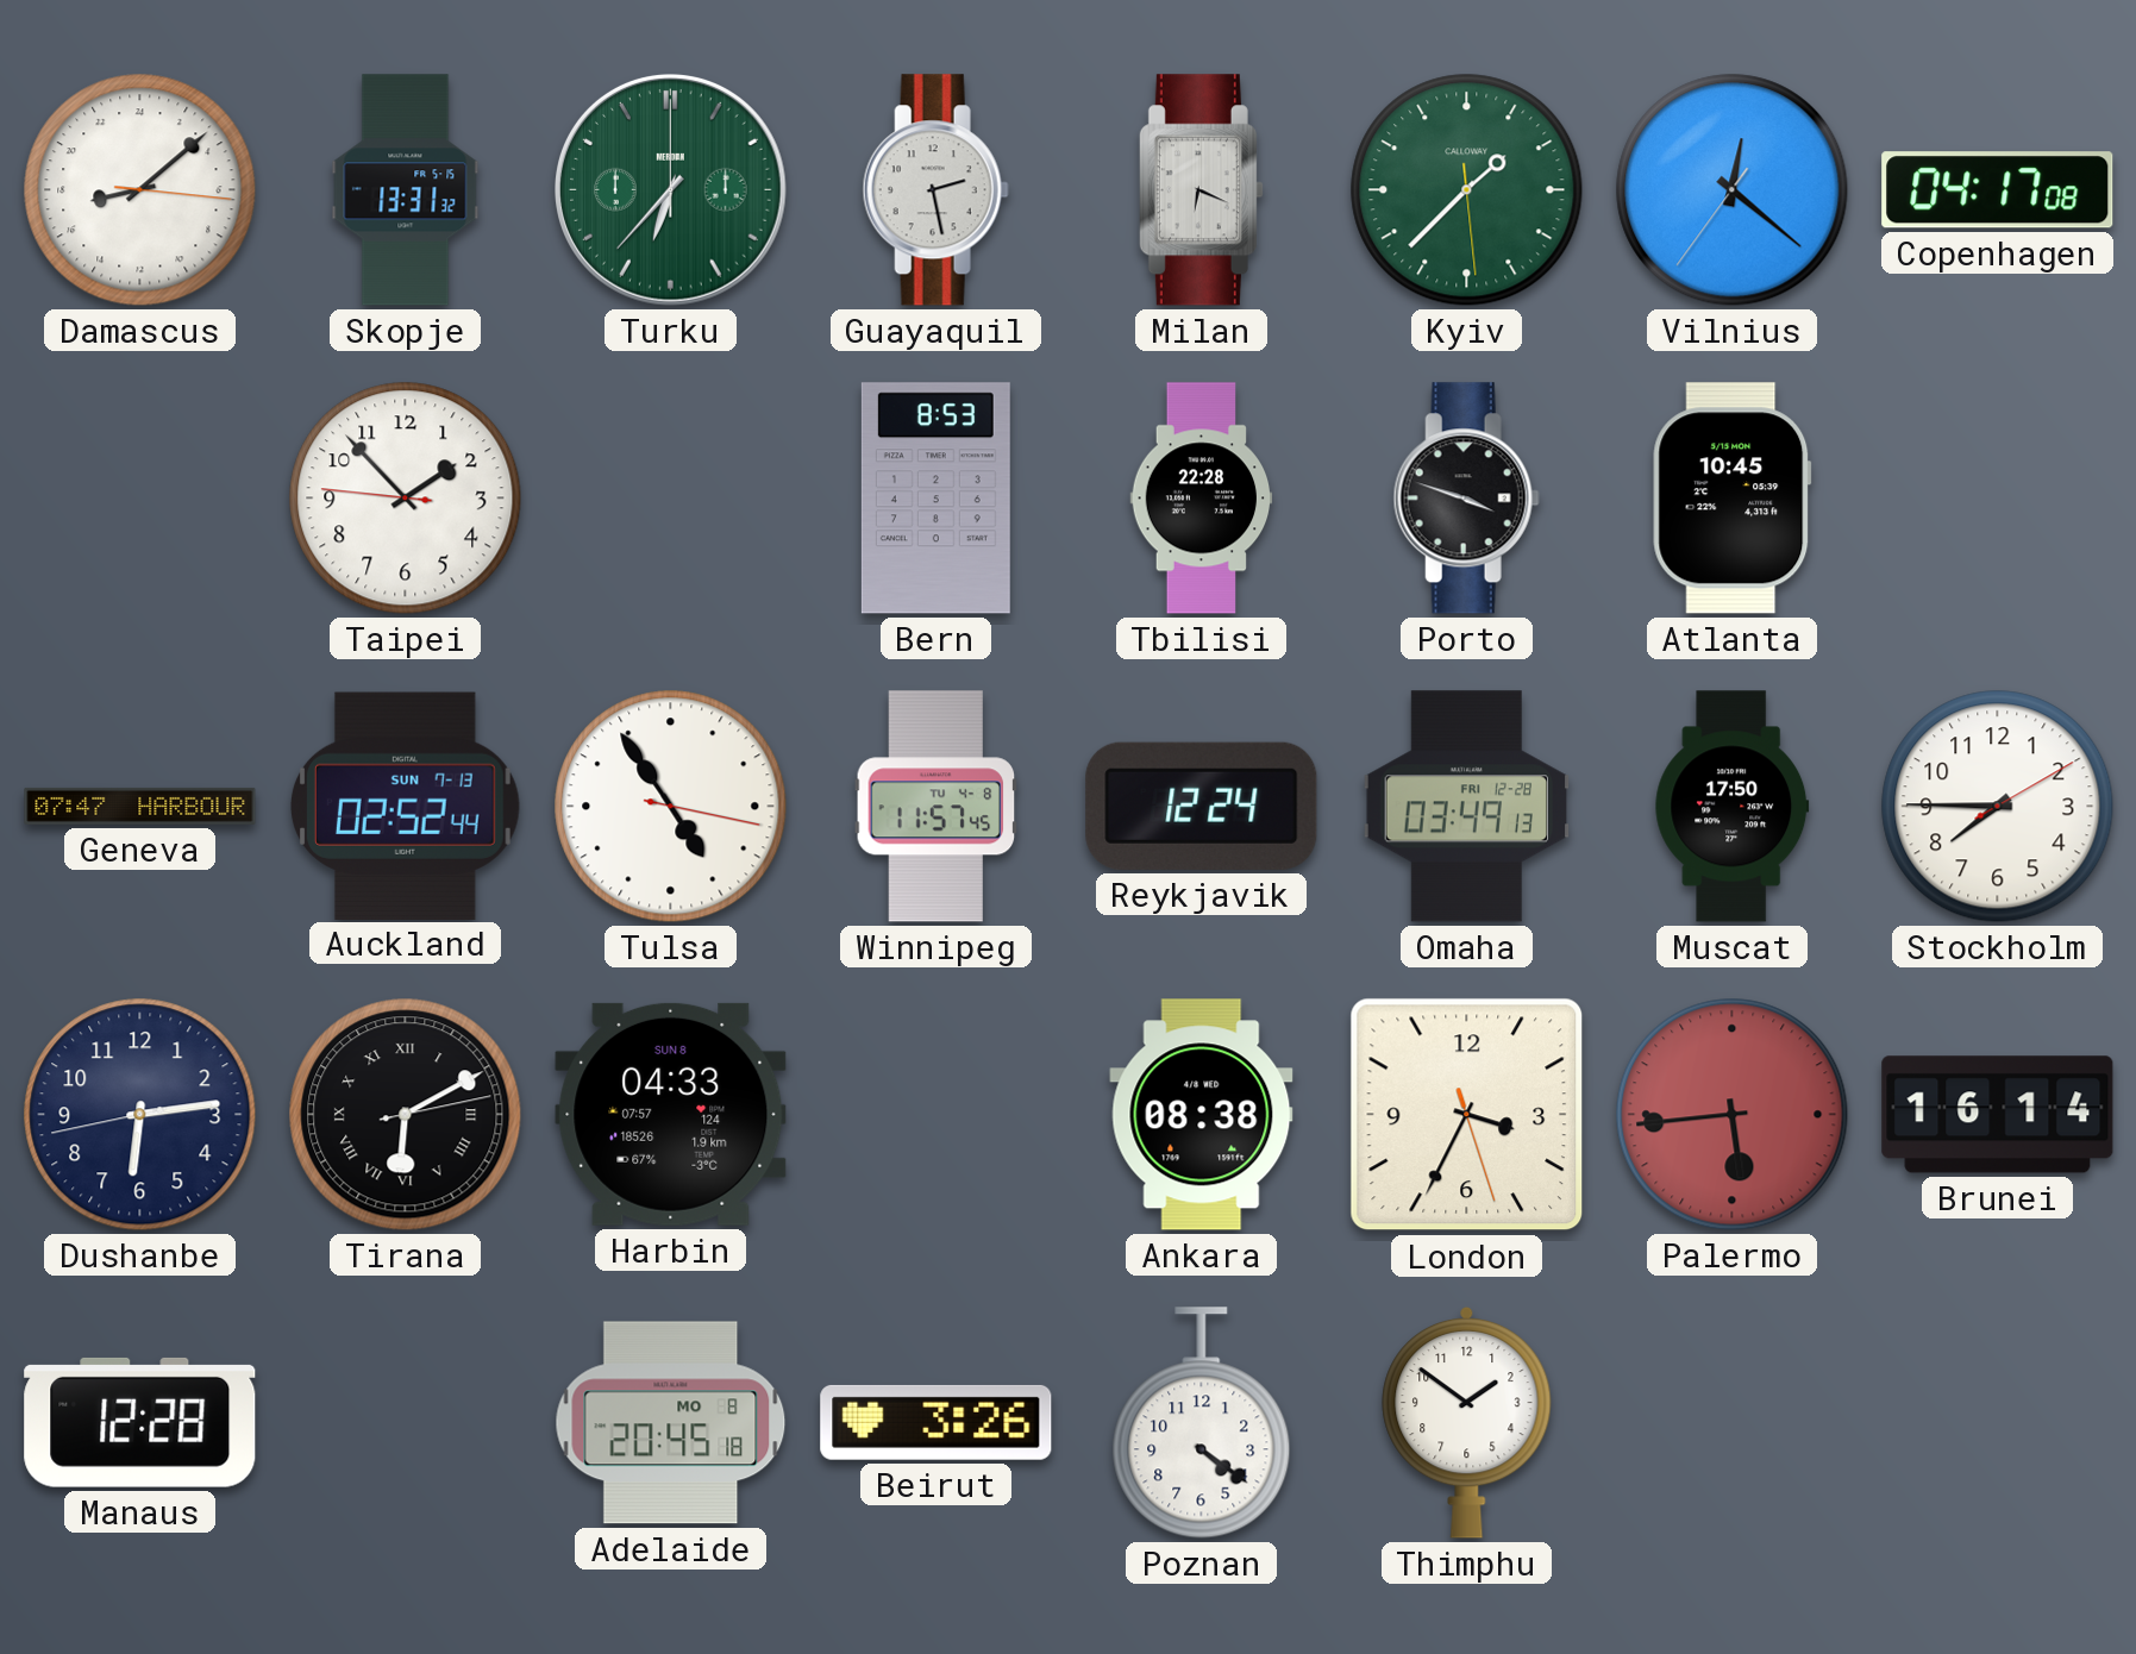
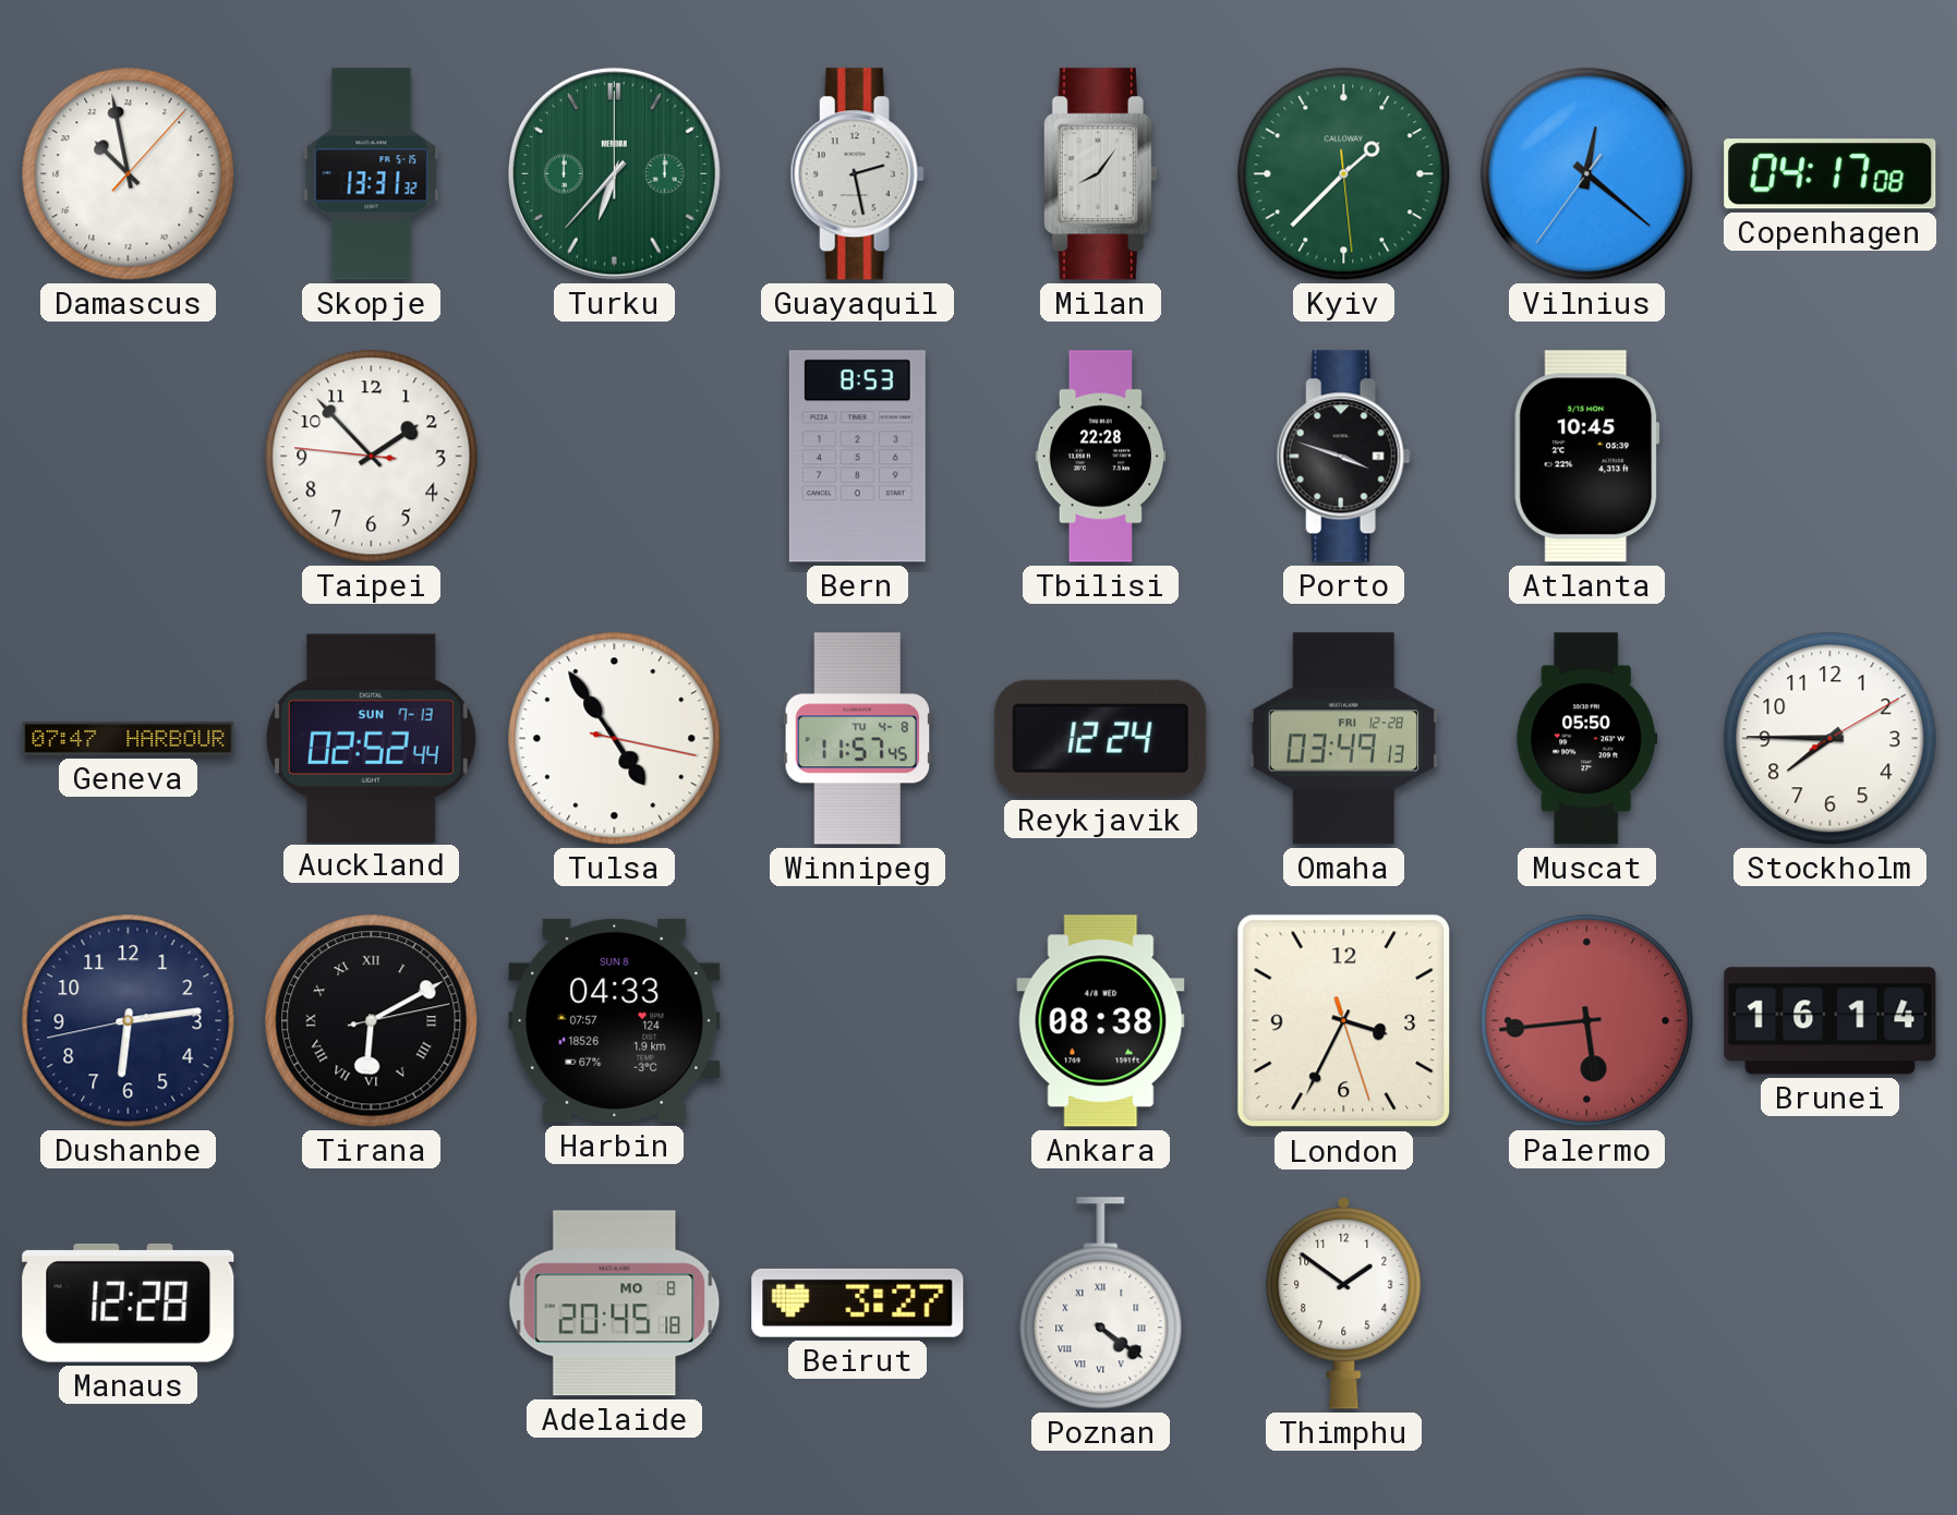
Damascus: 17:08 -> 20:58 (129, 174)
Milan: 6:19 -> 8:06 (1100, 174)
Muscat: 17:50 -> 05:50 (1587, 739)
Beirut: 3:26 -> 3:27 (858, 1302)
Poznan numerals: Arabic -> Roman (1101, 1304)
